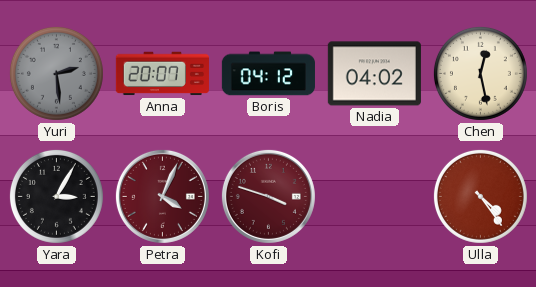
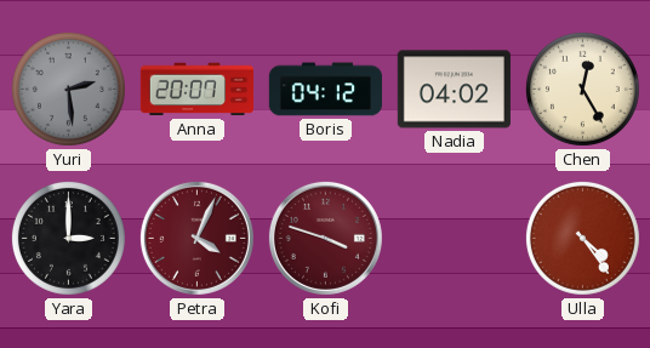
Chen: 12:28 -> 12:25 (582, 89)
Yara: 3:05 -> 3:00 (68, 238)
